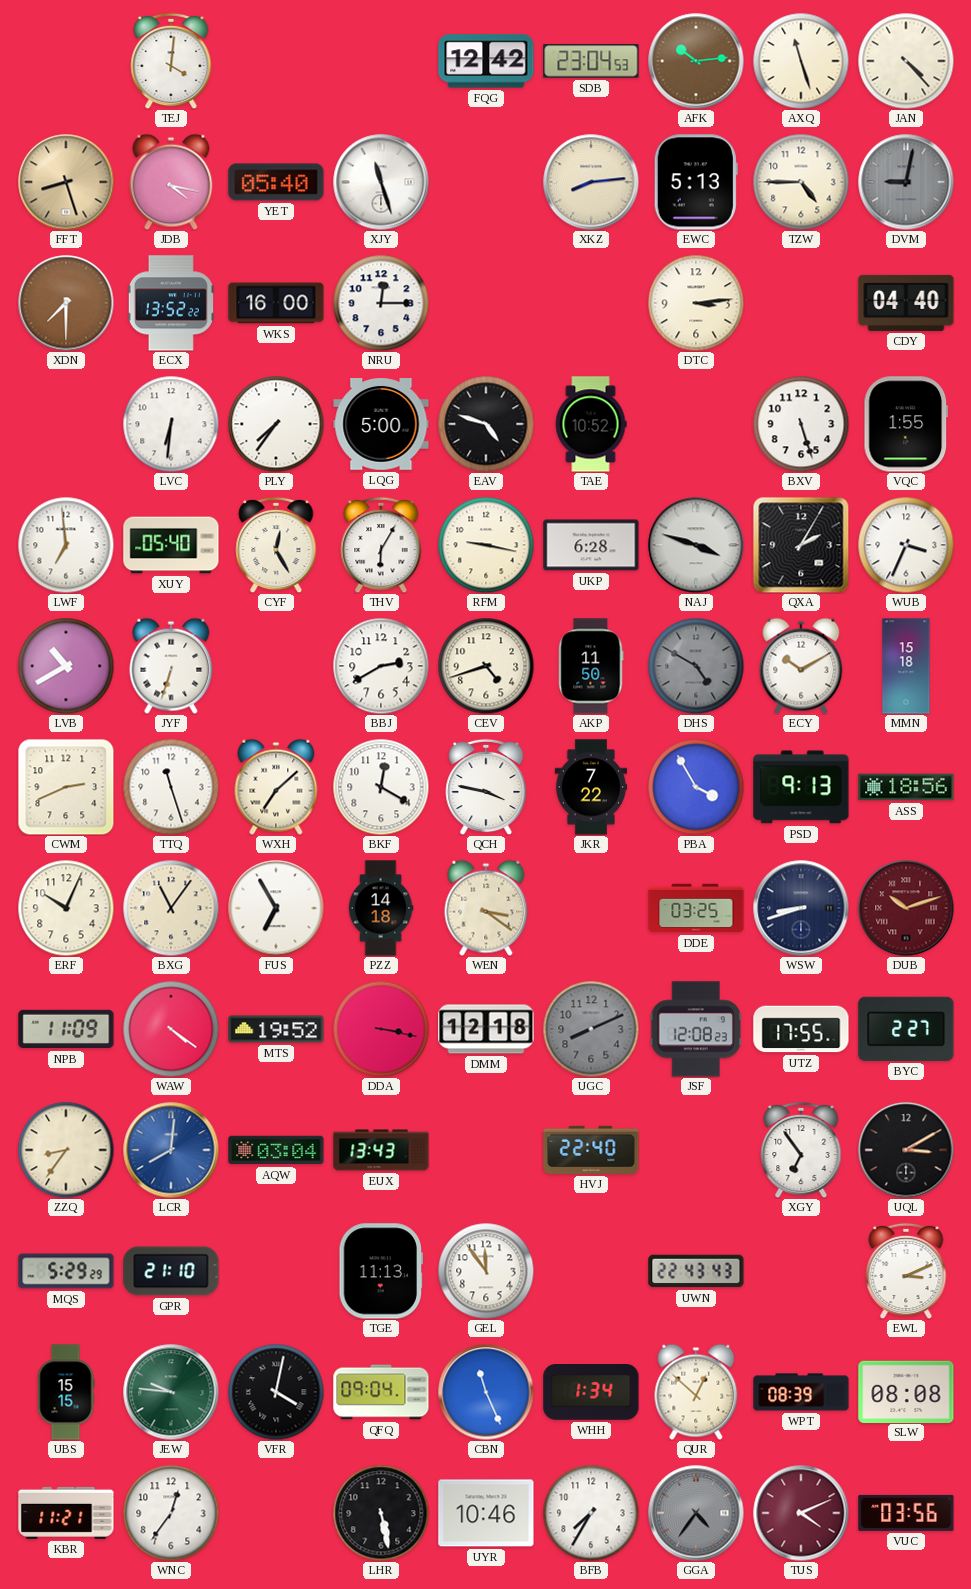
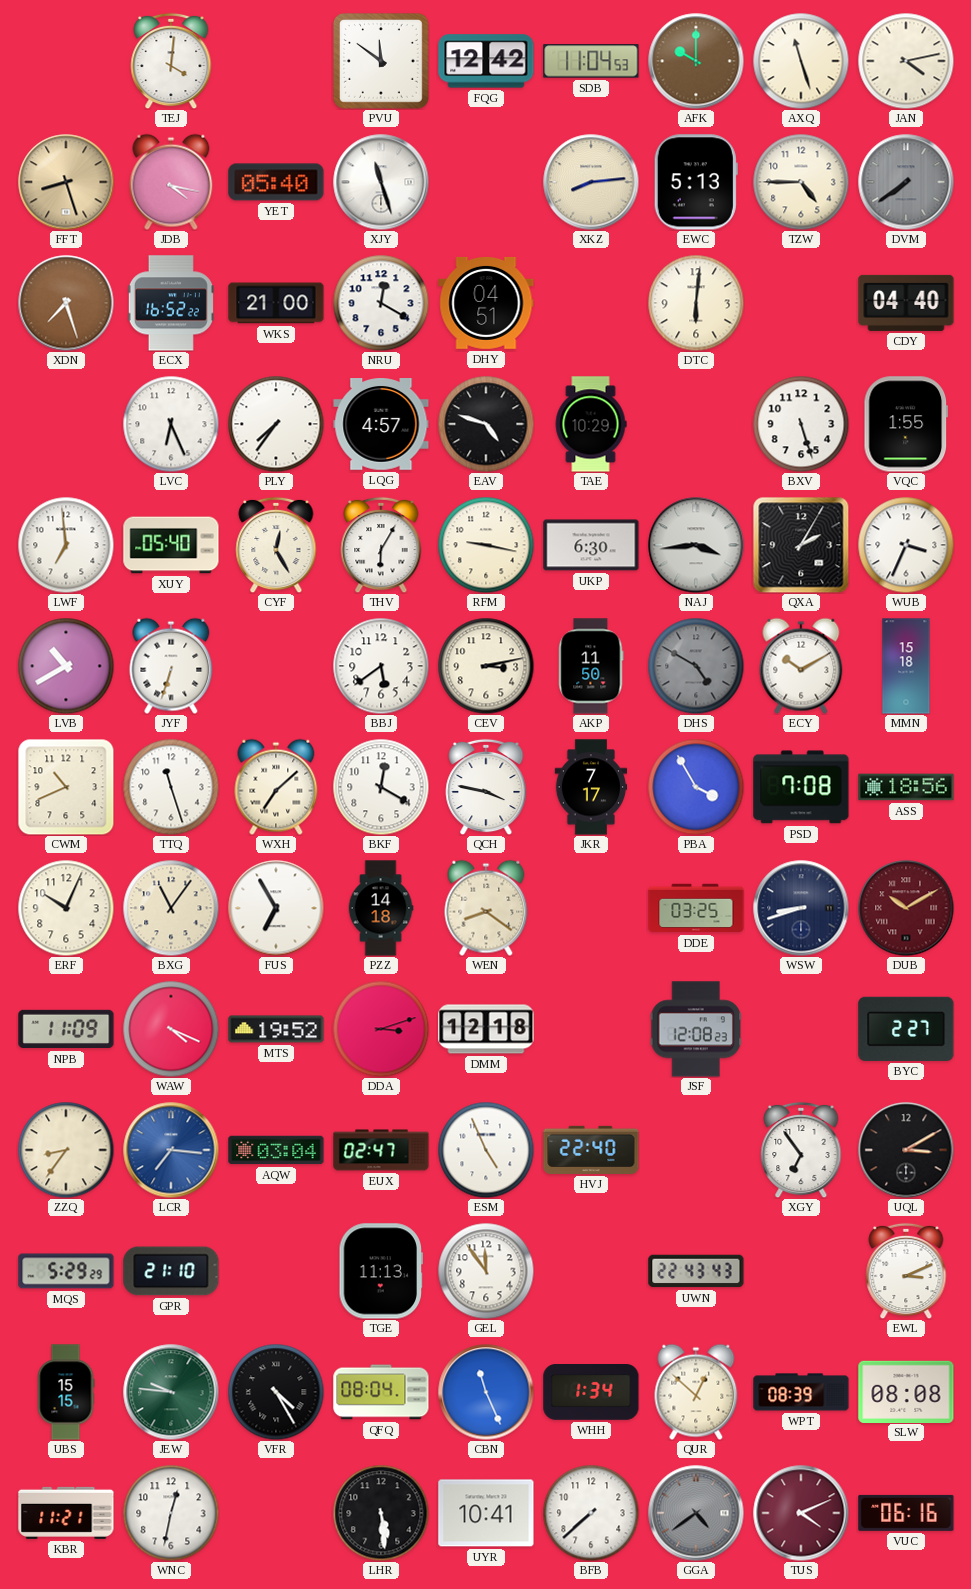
PVU: none -> 11:51 (382, 62)
SDB: 23:04 -> 11:04 (591, 61)
AFK: 10:14 -> 10:00 (696, 61)
JAN: 4:23 -> 4:13 (906, 61)
DVM: 9:02 -> 7:39 (906, 182)
XDN: 7:30 -> 7:27 (66, 303)
ECX: 13:52 -> 16:52 (171, 303)
WKS: 16:00 -> 21:00 (276, 303)
NRU: 12:15 -> 12:20 (381, 303)
DHY: none -> 04:51 (486, 303)
DTC: 3:14 -> 6:01 (696, 303)
LVC: 6:31 -> 6:26 (171, 424)
LQG: 5:00 -> 4:57 (381, 424)
TAE: 10:52 -> 10:29 (591, 424)
UKP: 6:28 -> 6:30 (591, 545)
NAJ: 3:48 -> 3:44 (696, 545)
BBJ: 2:40 -> 5:39 (381, 666)
CEV: 4:42 -> 3:13 (486, 666)
CWM: 2:41 -> 10:41 (66, 787)
JKR: 7:22 -> 7:17 (591, 787)
PSD: 9:13 -> 7:08 (801, 787)
WEN: 3:21 -> 8:21 (486, 908)
DUB: 10:12 -> 10:10 (906, 908)
WAW: 4:21 -> 4:19 (171, 1029)
DDA: 3:17 -> 3:12 (381, 1029)
UGC: 8:11 -> none (591, 1029)
UTZ: 17:55 -> none (801, 1029)
LCR: 8:01 -> 7:16 (171, 1150)
EUX: 13:43 -> 02:47 (381, 1150)
ESM: none -> 4:56 (486, 1150)
VFR: 4:02 -> 4:25 (276, 1392)
QFQ: 09:04 -> 08:04 (381, 1392)
WNC: 12:36 -> 12:32 (171, 1513)
LHR: 5:28 -> 5:29 (381, 1513)
UYR: 10:46 -> 10:41 (486, 1513)
BFB: 7:35 -> 7:38 (591, 1513)
GGA: 4:36 -> 4:39 (696, 1513)
VUC: 03:56 -> 06:16 (906, 1513)
